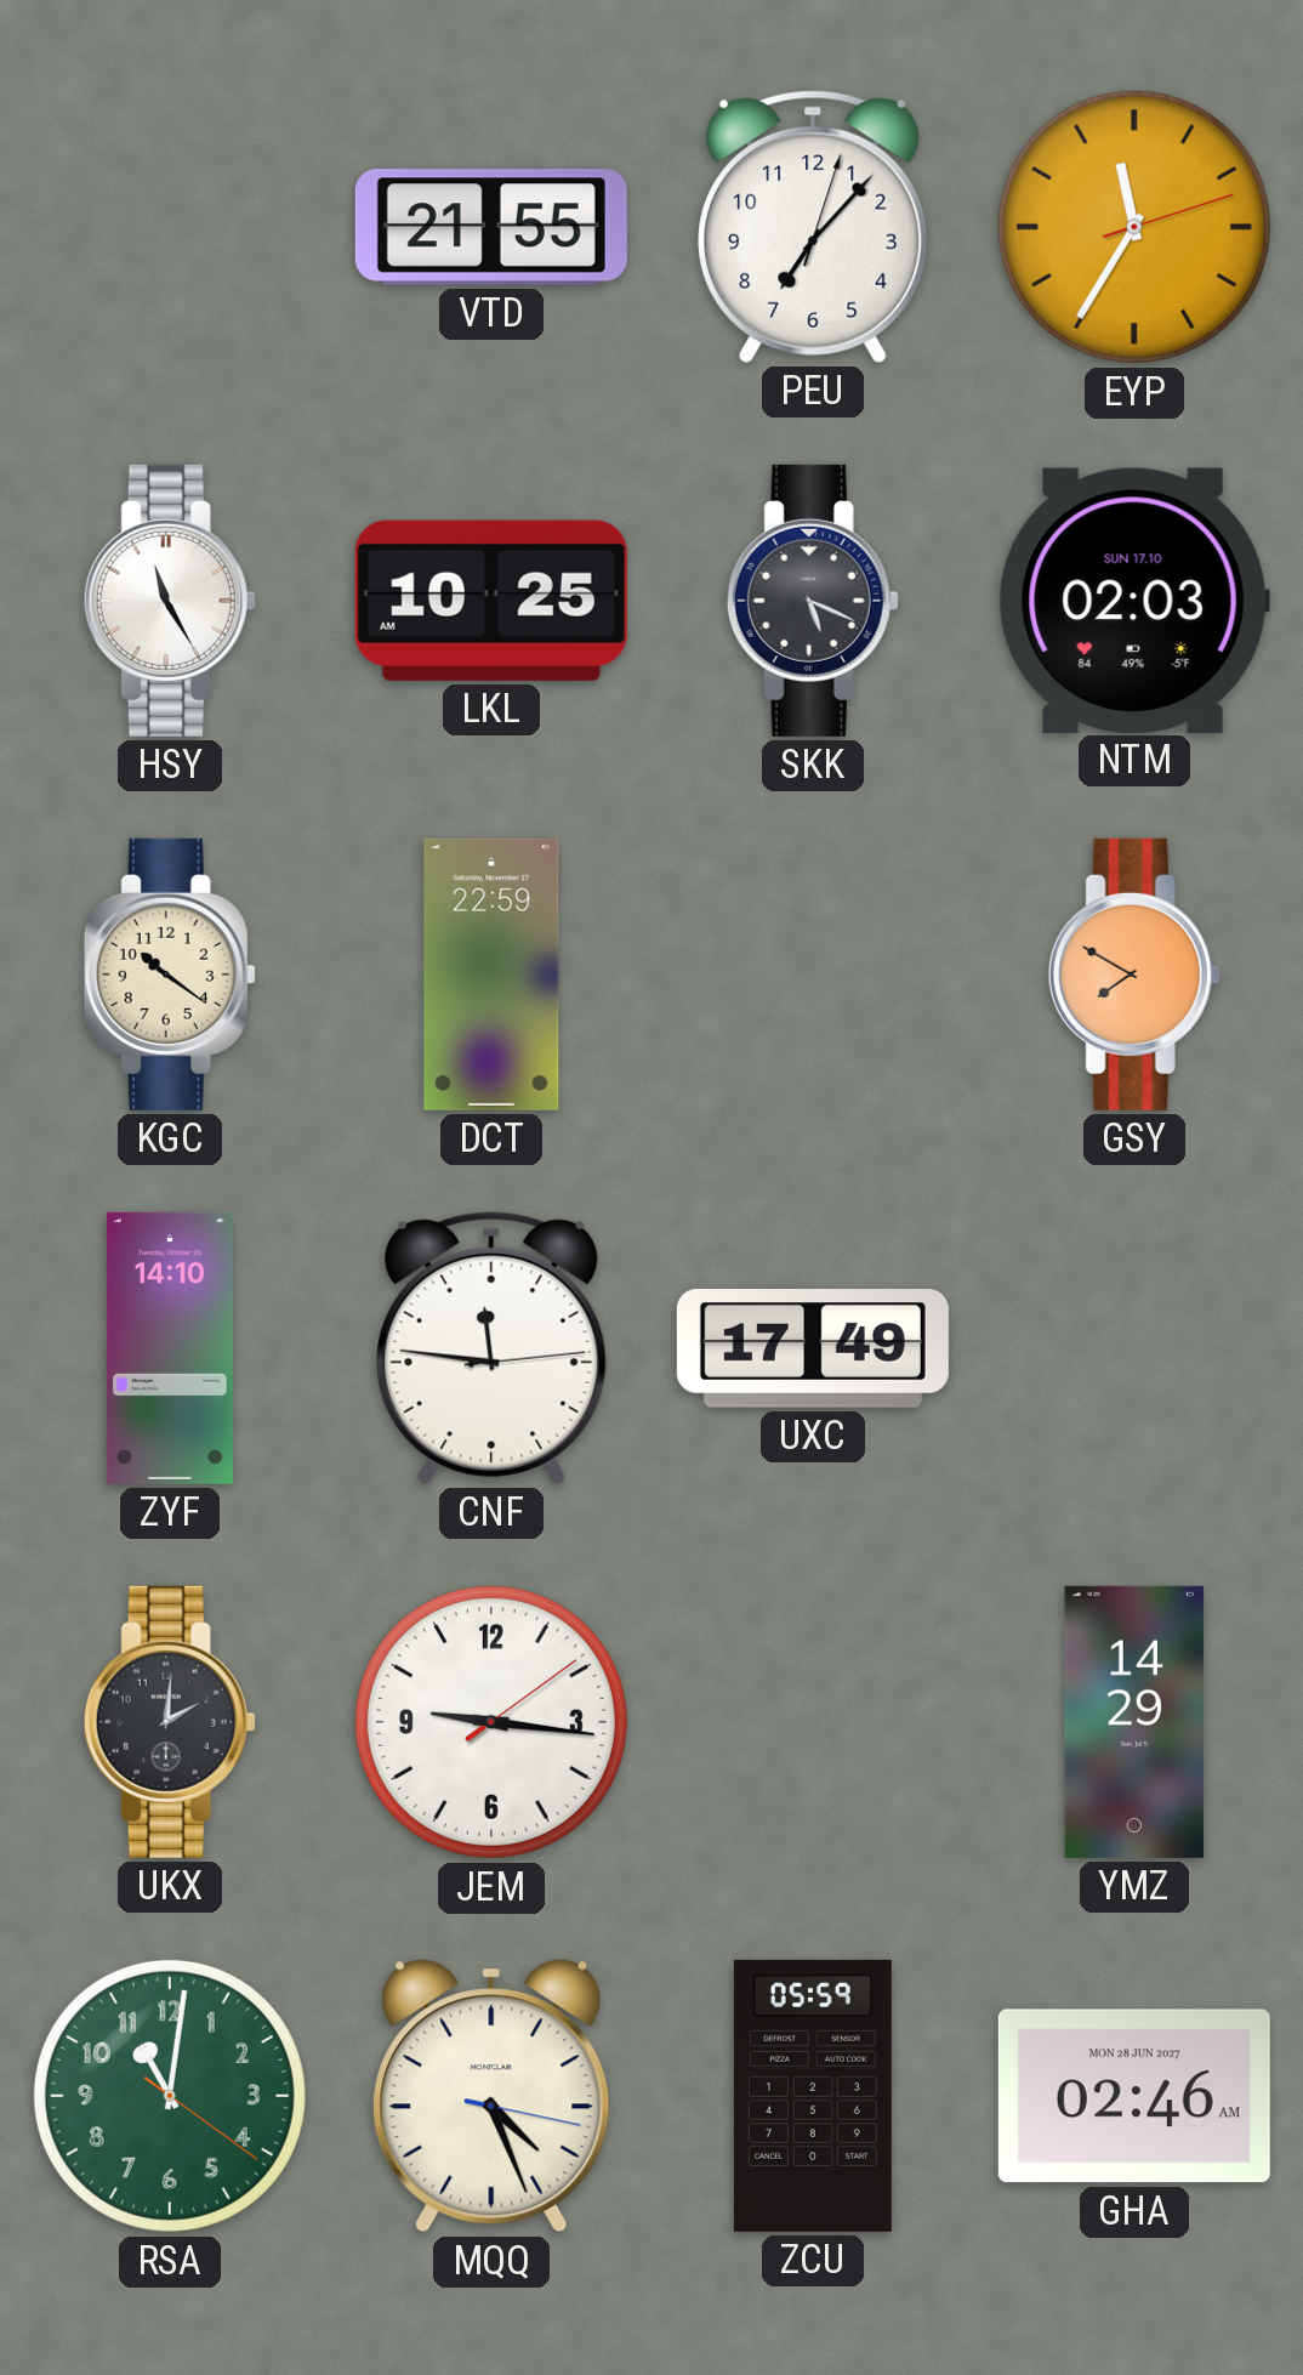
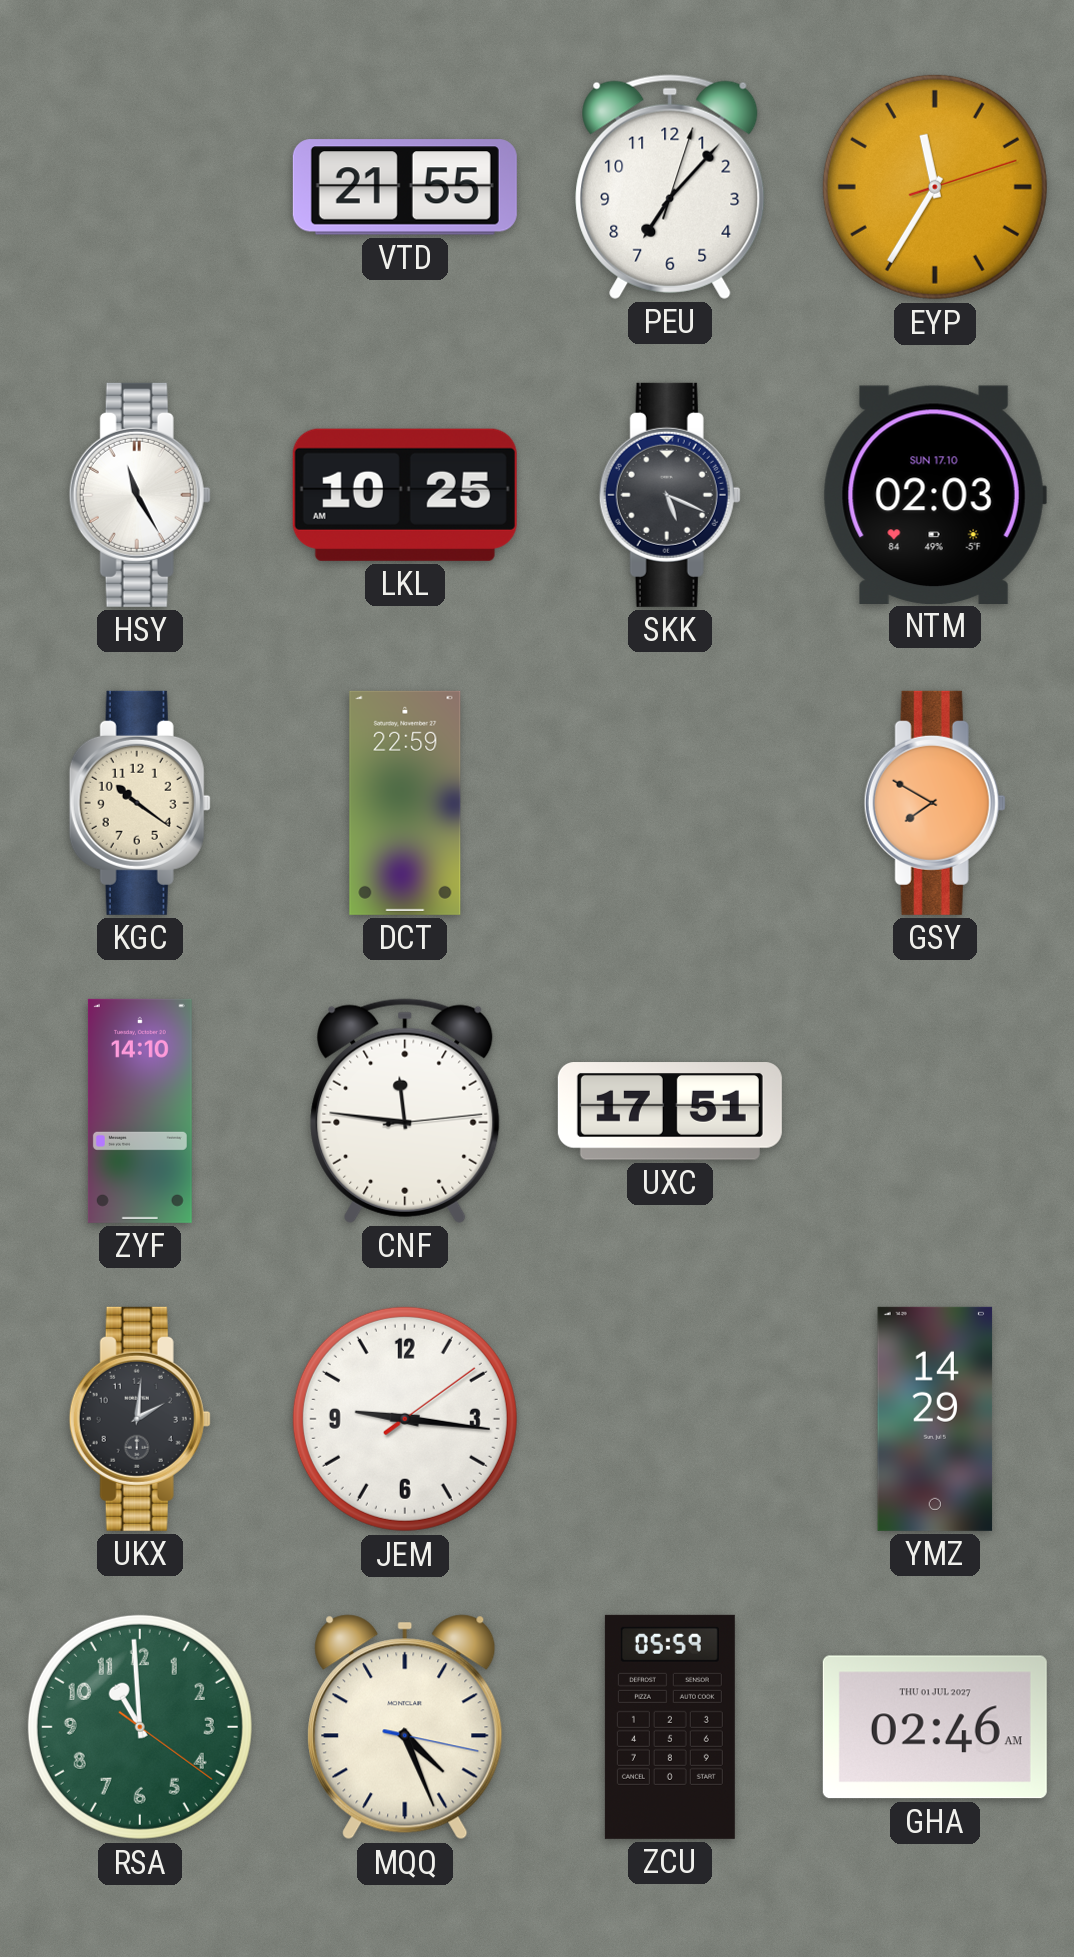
UXC: 17:49 -> 17:51 (670, 1111)
RSA: 11:01 -> 10:59 (140, 1727)
GHA date: MON 28 JUN 2027 -> THU 01 JUL 2027 (935, 1727)
